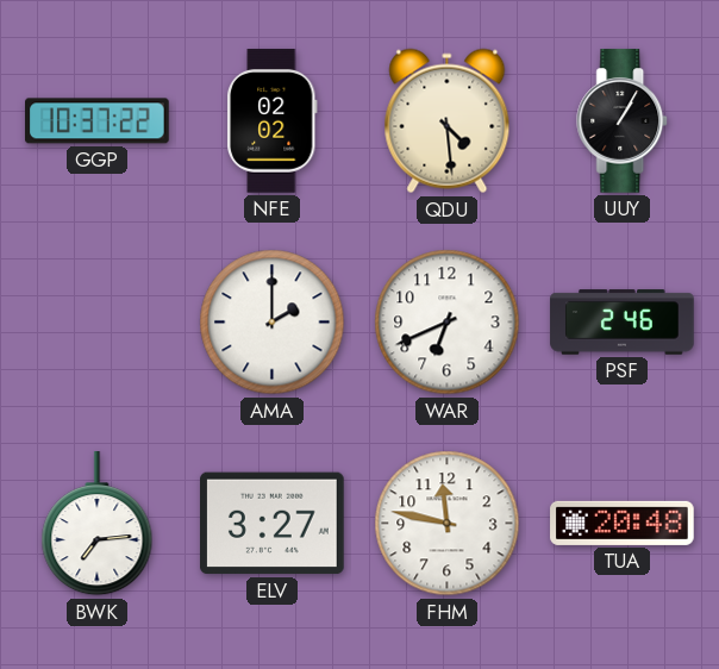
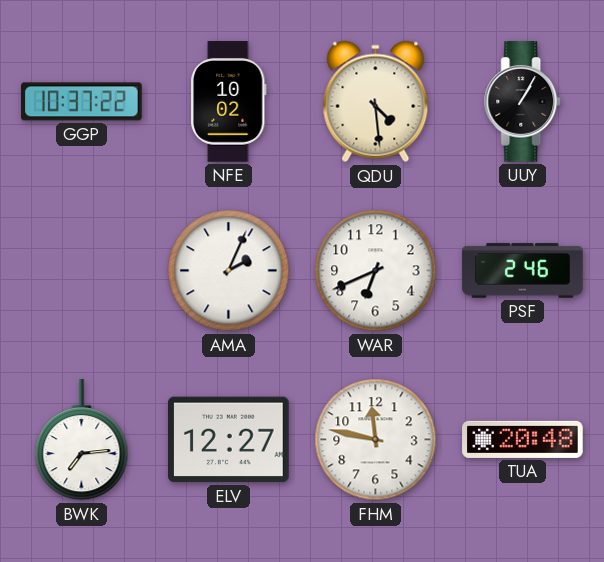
NFE: 02:02 -> 10:02 (229, 102)
AMA: 2:00 -> 2:04 (229, 271)
ELV: 3:27 -> 12:27 (229, 440)
